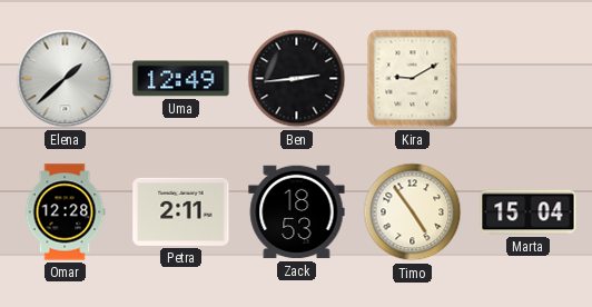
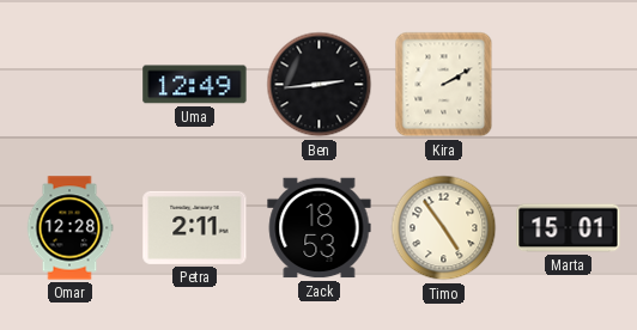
Elena: 1:38 -> none (66, 79)
Kira: 9:10 -> 2:10 (444, 85)
Marta: 15:04 -> 15:01 (569, 228)
